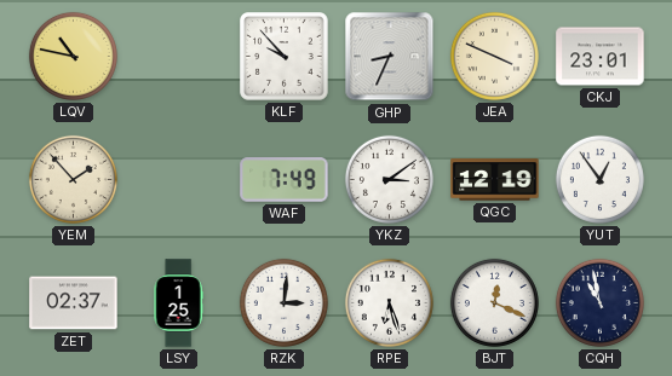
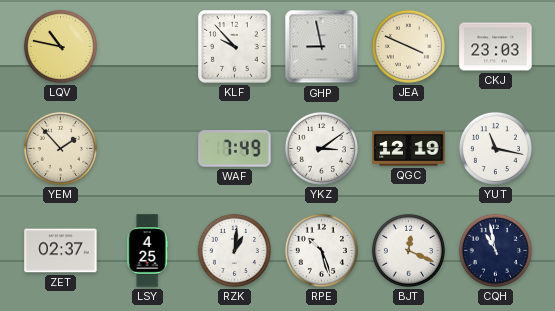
GHP: 8:34 -> 8:58 (322, 47)
CKJ: 23:01 -> 23:03 (496, 47)
YUT: 12:54 -> 11:17 (495, 148)
LSY: 1:25 -> 4:25 (147, 251)
RZK: 3:01 -> 1:01 (234, 250)
RPE: 6:27 -> 10:27 (321, 250)
